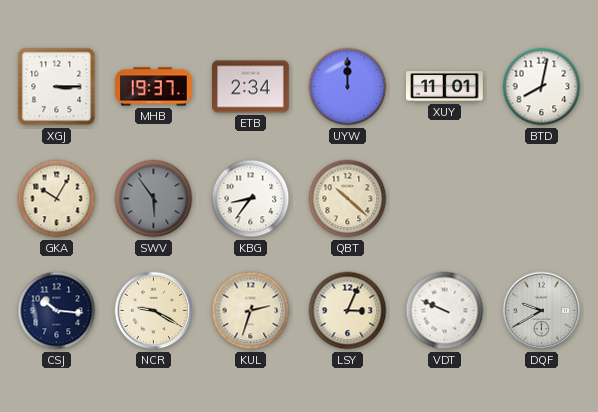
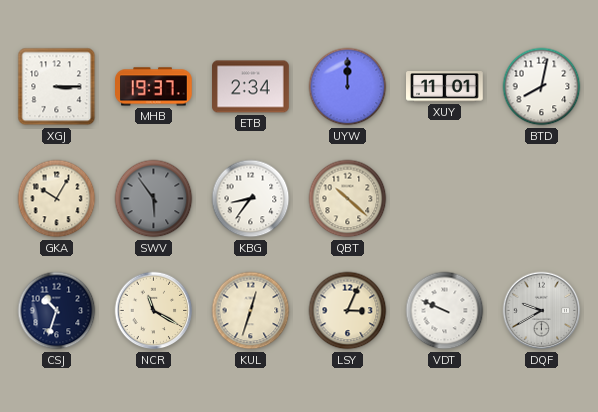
CSJ: 10:16 -> 10:33 (57, 311)
NCR: 9:20 -> 11:20 (154, 311)
KUL: 2:33 -> 12:33 (251, 311)
